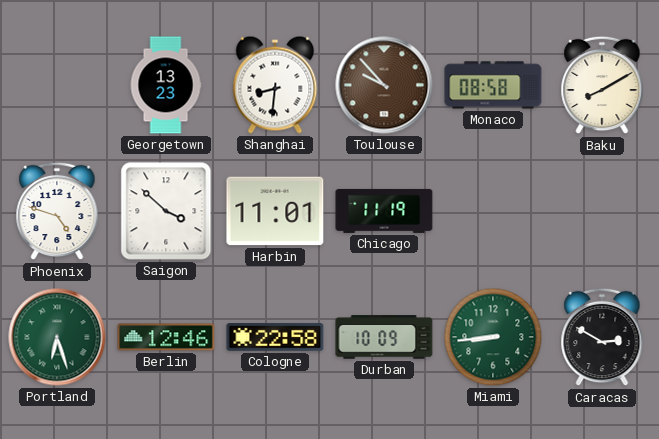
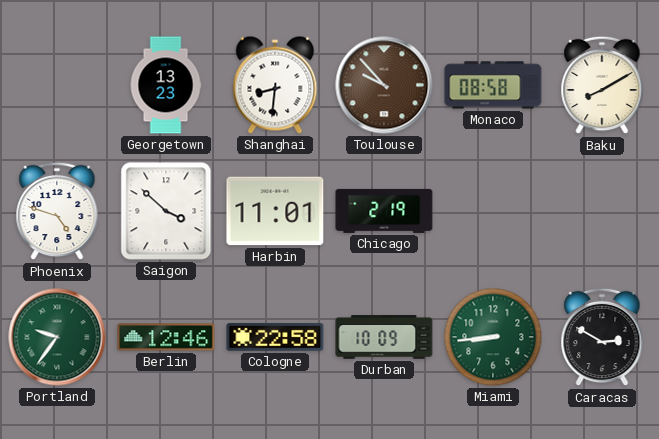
Chicago: 11:19 -> 2:19 (384, 211)
Portland: 6:27 -> 9:36 (57, 337)
